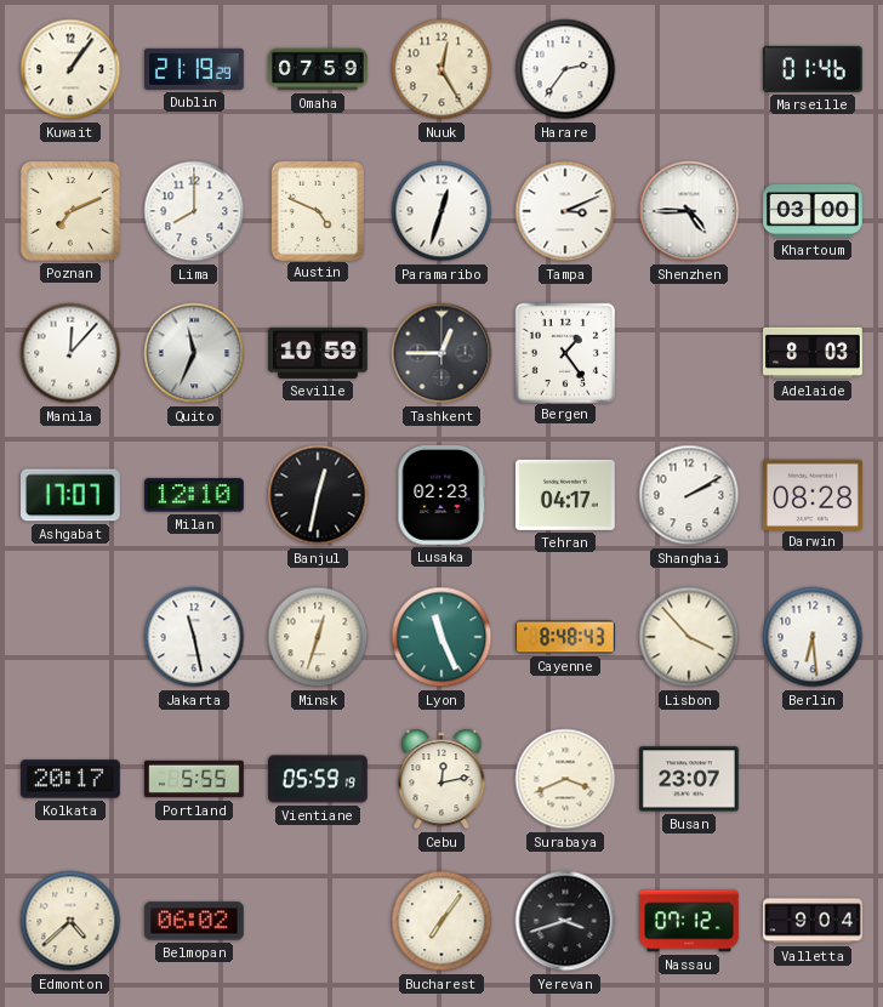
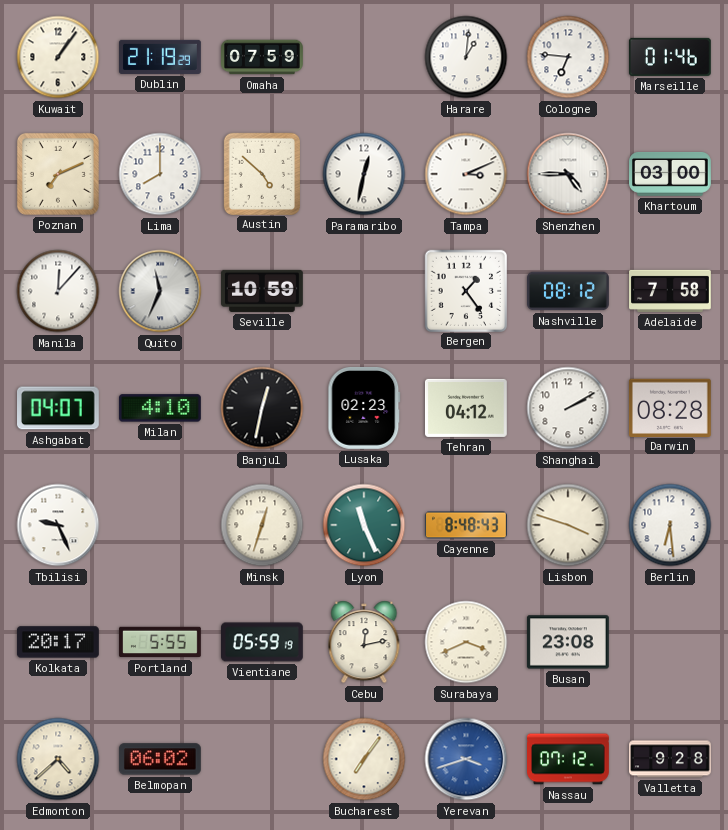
Nuuk: 12:25 -> none (441, 69)
Harare: 2:36 -> 1:01 (466, 57)
Cologne: none -> 6:46 (568, 57)
Austin: 4:49 -> 4:52 (261, 173)
Paramaribo: 12:33 -> 12:32 (364, 174)
Tashkent: 12:45 -> none (441, 353)
Nashville: none -> 08:12 (569, 291)
Adelaide: 8:03 -> 7:58 (670, 291)
Ashgabat: 17:07 -> 04:07 (59, 408)
Milan: 12:10 -> 4:10 (160, 408)
Tehran: 04:17 -> 04:12 (466, 408)
Tbilisi: none -> 9:26 (58, 525)
Jakarta: 11:28 -> none (194, 637)
Lisbon: 3:53 -> 3:48 (568, 525)
Busan: 23:07 -> 23:08 (568, 642)
Yerevan dial: black -> blue (466, 759)
Valletta: 9:04 -> 9:28 (671, 759)
